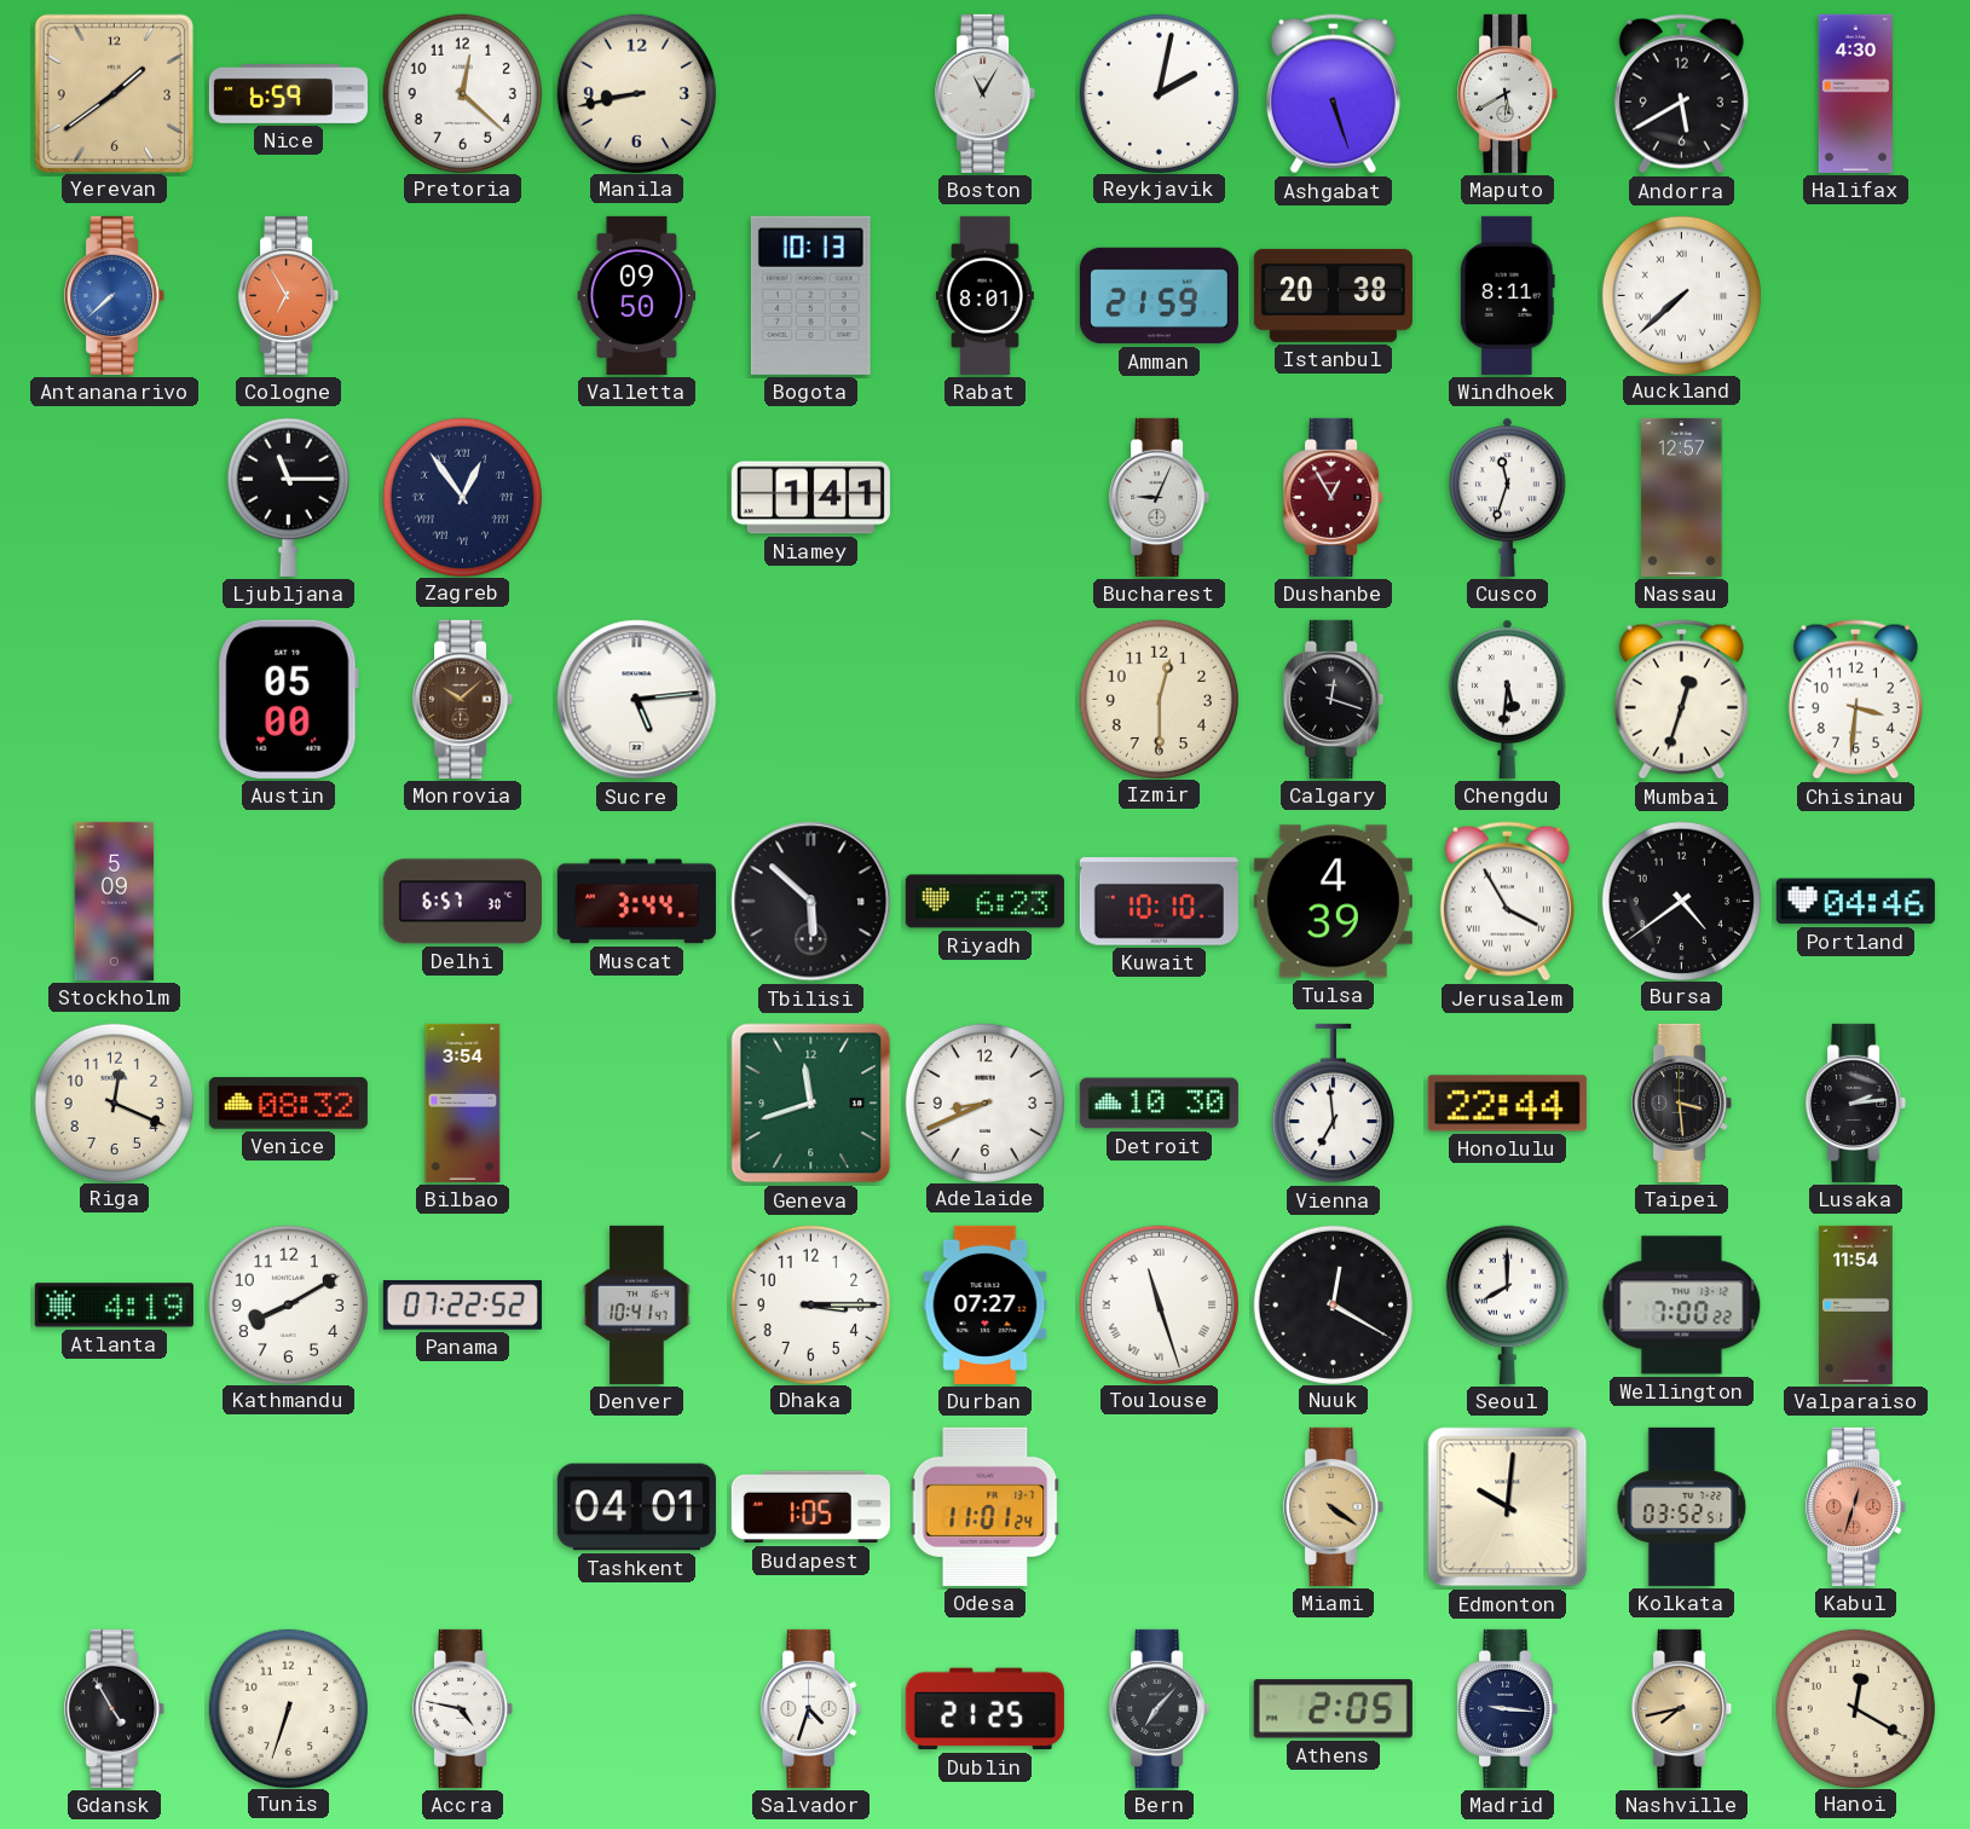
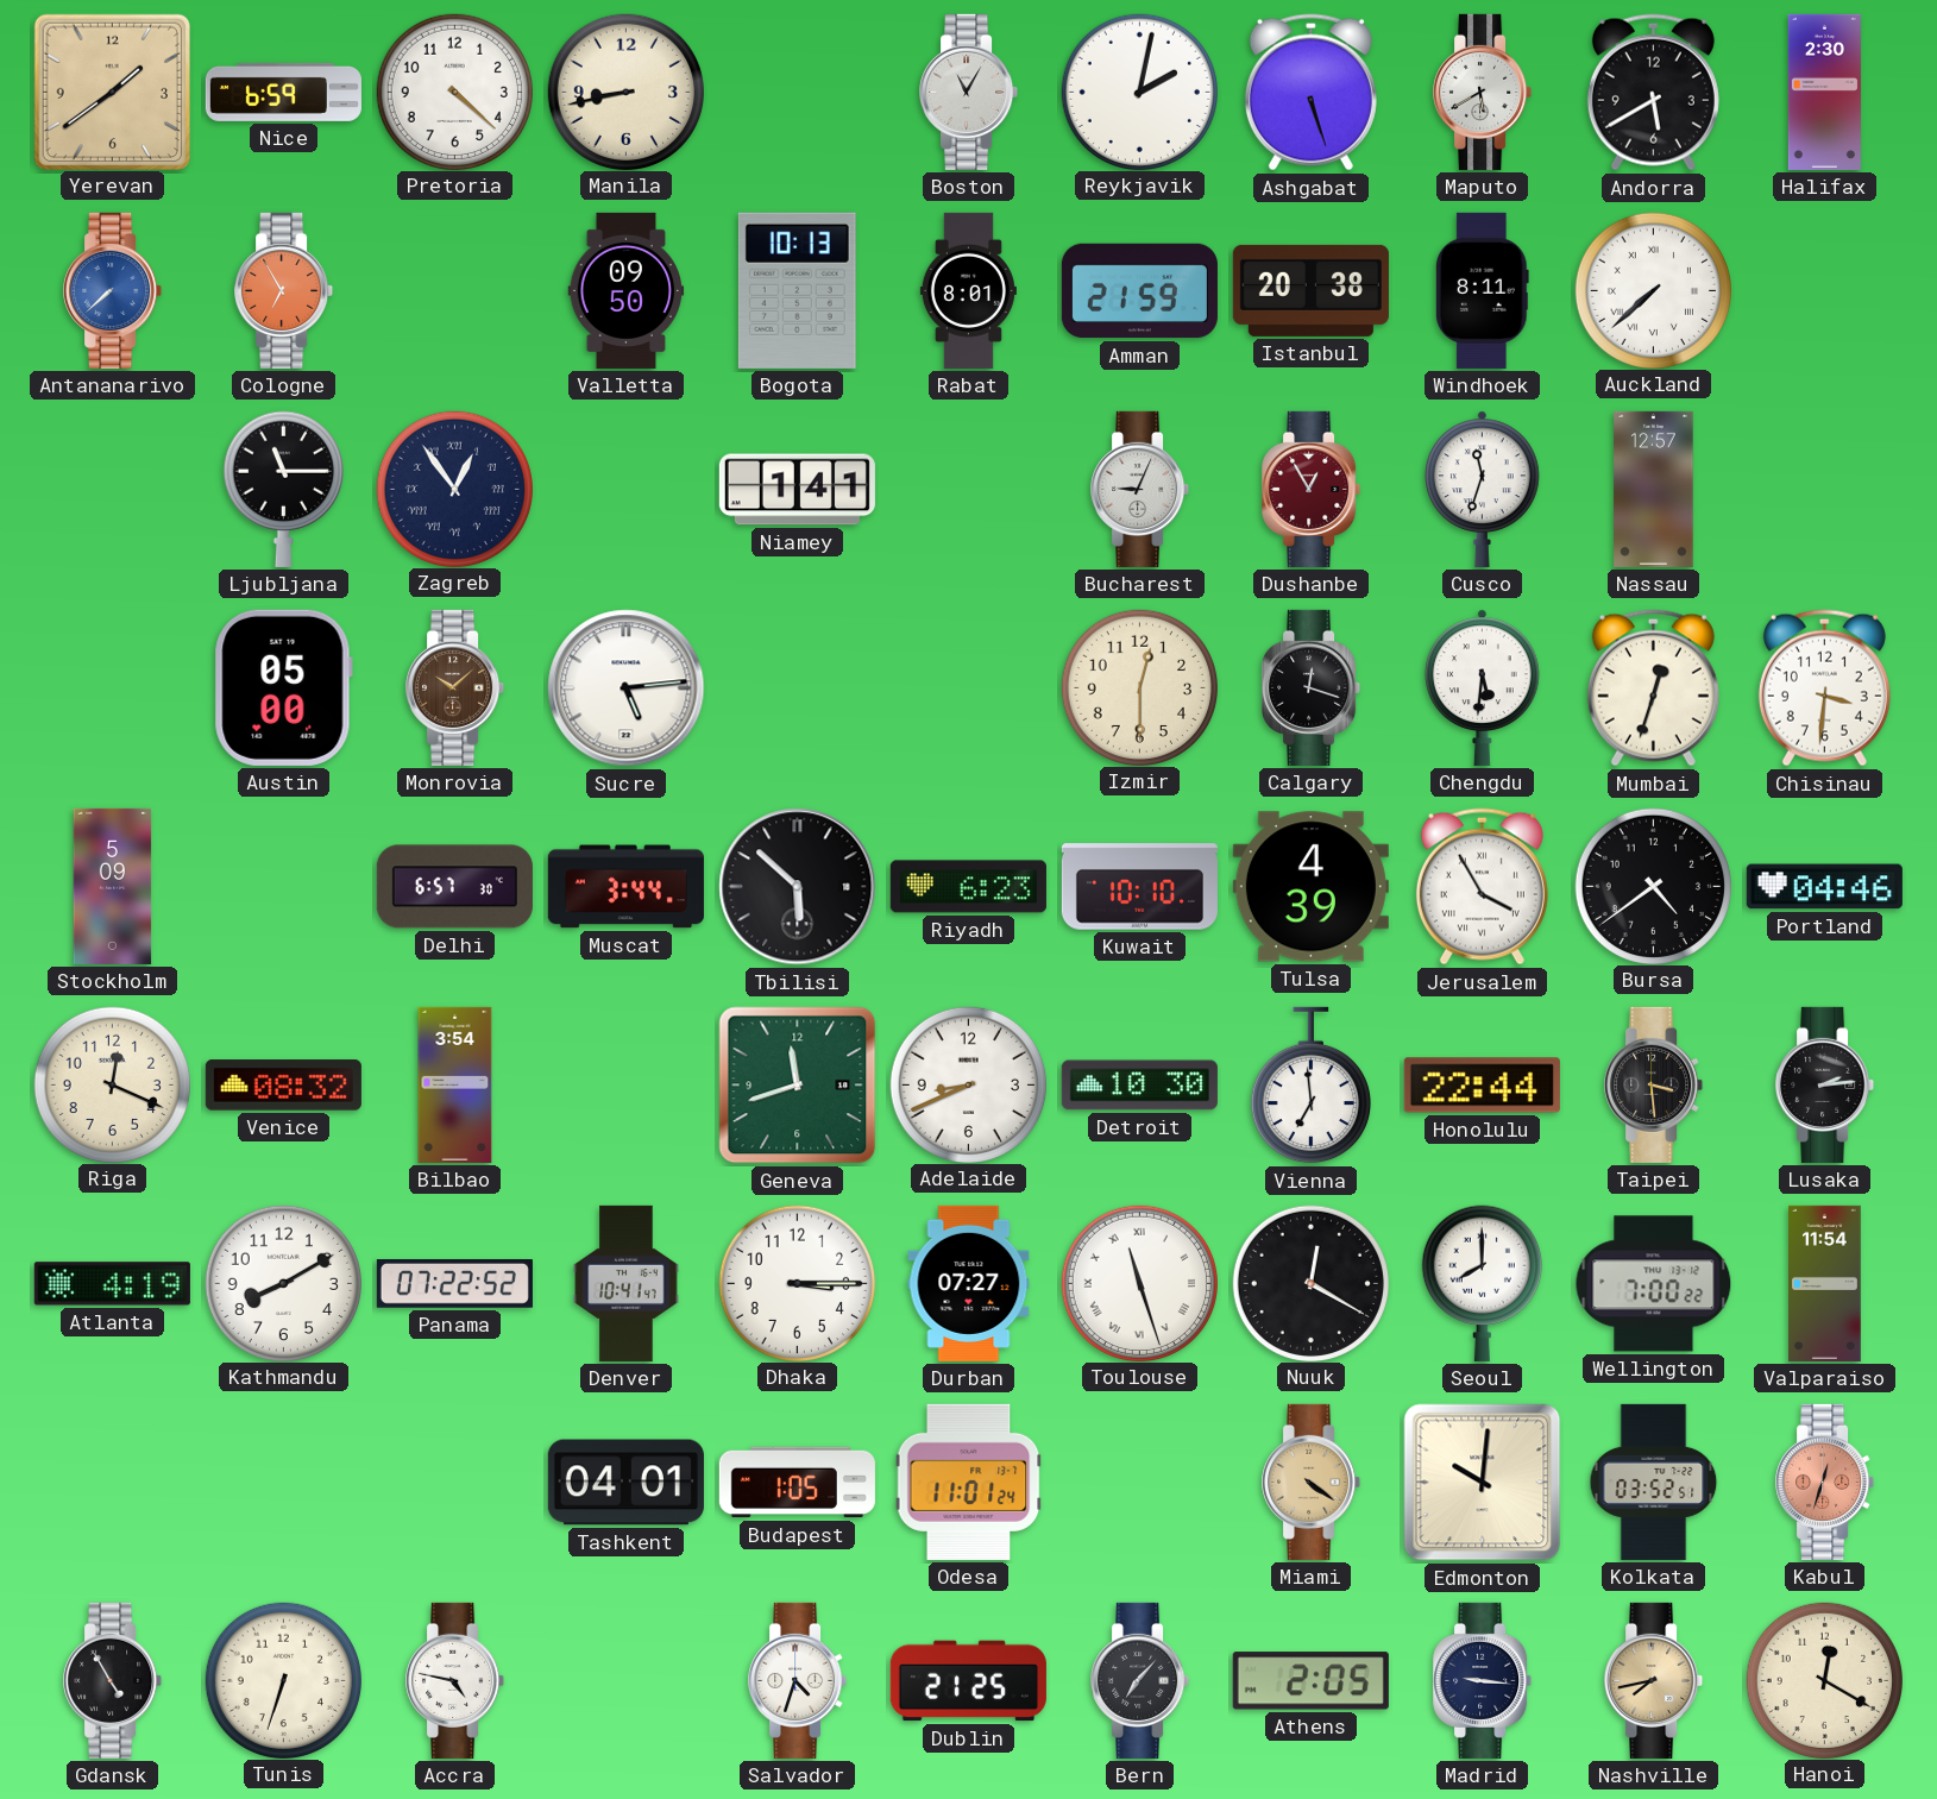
Pretoria: 12:22 -> 4:22 (454, 92)
Halifax: 4:30 -> 2:30 (1824, 92)
